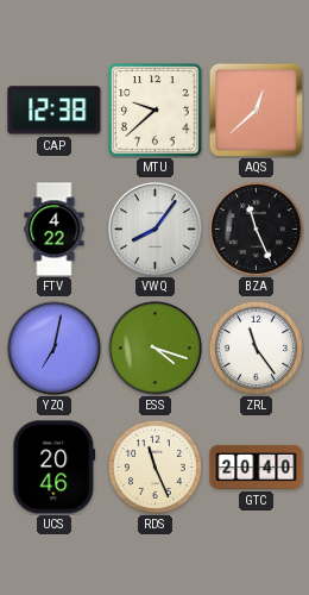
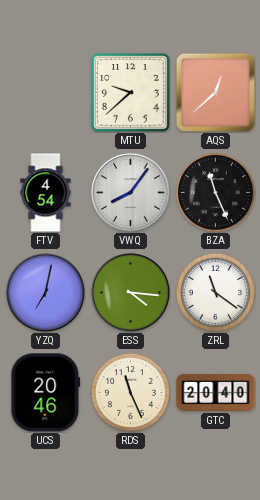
CAP: 12:38 -> none (55, 111)
FTV: 4:22 -> 4:54 (46, 193)
ESS: 4:18 -> 4:16 (131, 293)
ZRL: 11:24 -> 11:21 (215, 292)
